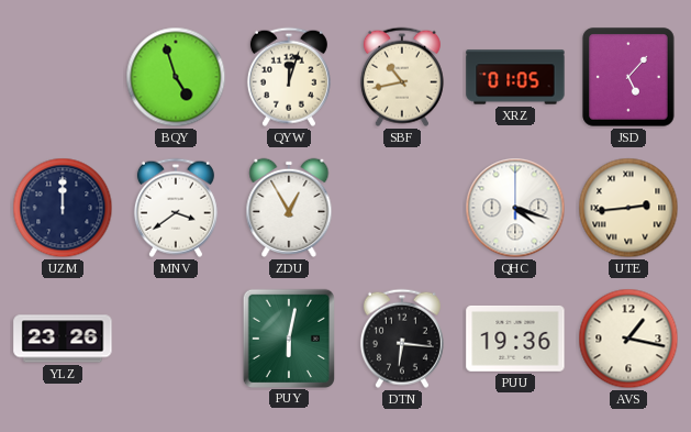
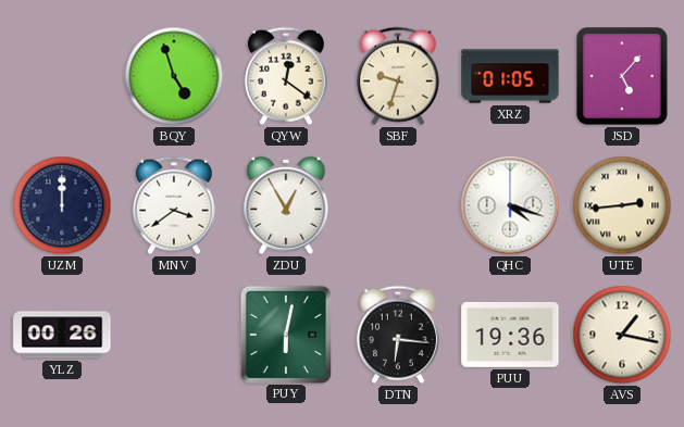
QYW: 12:03 -> 12:21 (286, 76)
SBF: 10:43 -> 9:33 (398, 76)
YLZ: 23:26 -> 00:26 (62, 335)
